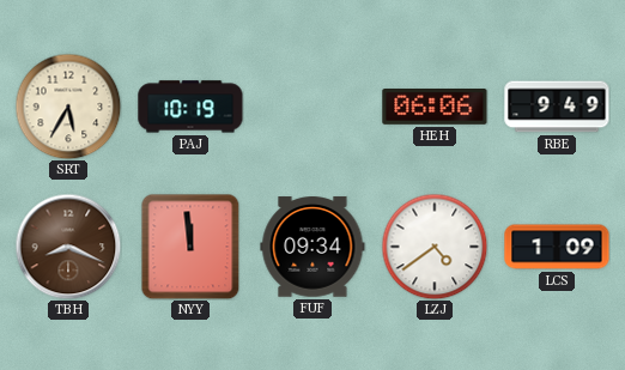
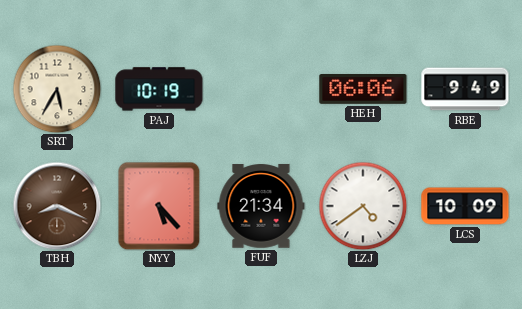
NYY: 11:59 -> 5:23 (159, 206)
FUF: 09:34 -> 21:34 (261, 206)
LCS: 1:09 -> 10:09 (465, 206)
